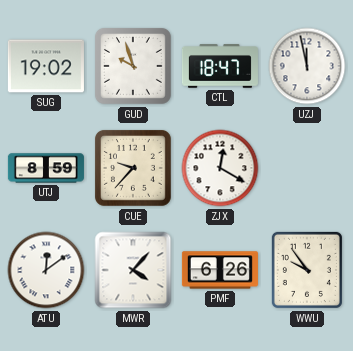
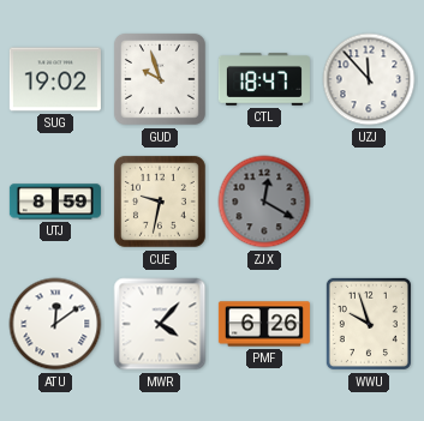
UZJ: 11:58 -> 11:53 (369, 79)
CUE: 9:37 -> 9:32 (160, 202)
ZJX dial: white -> grey (264, 202)
WWU: 9:54 -> 9:57 (369, 324)
